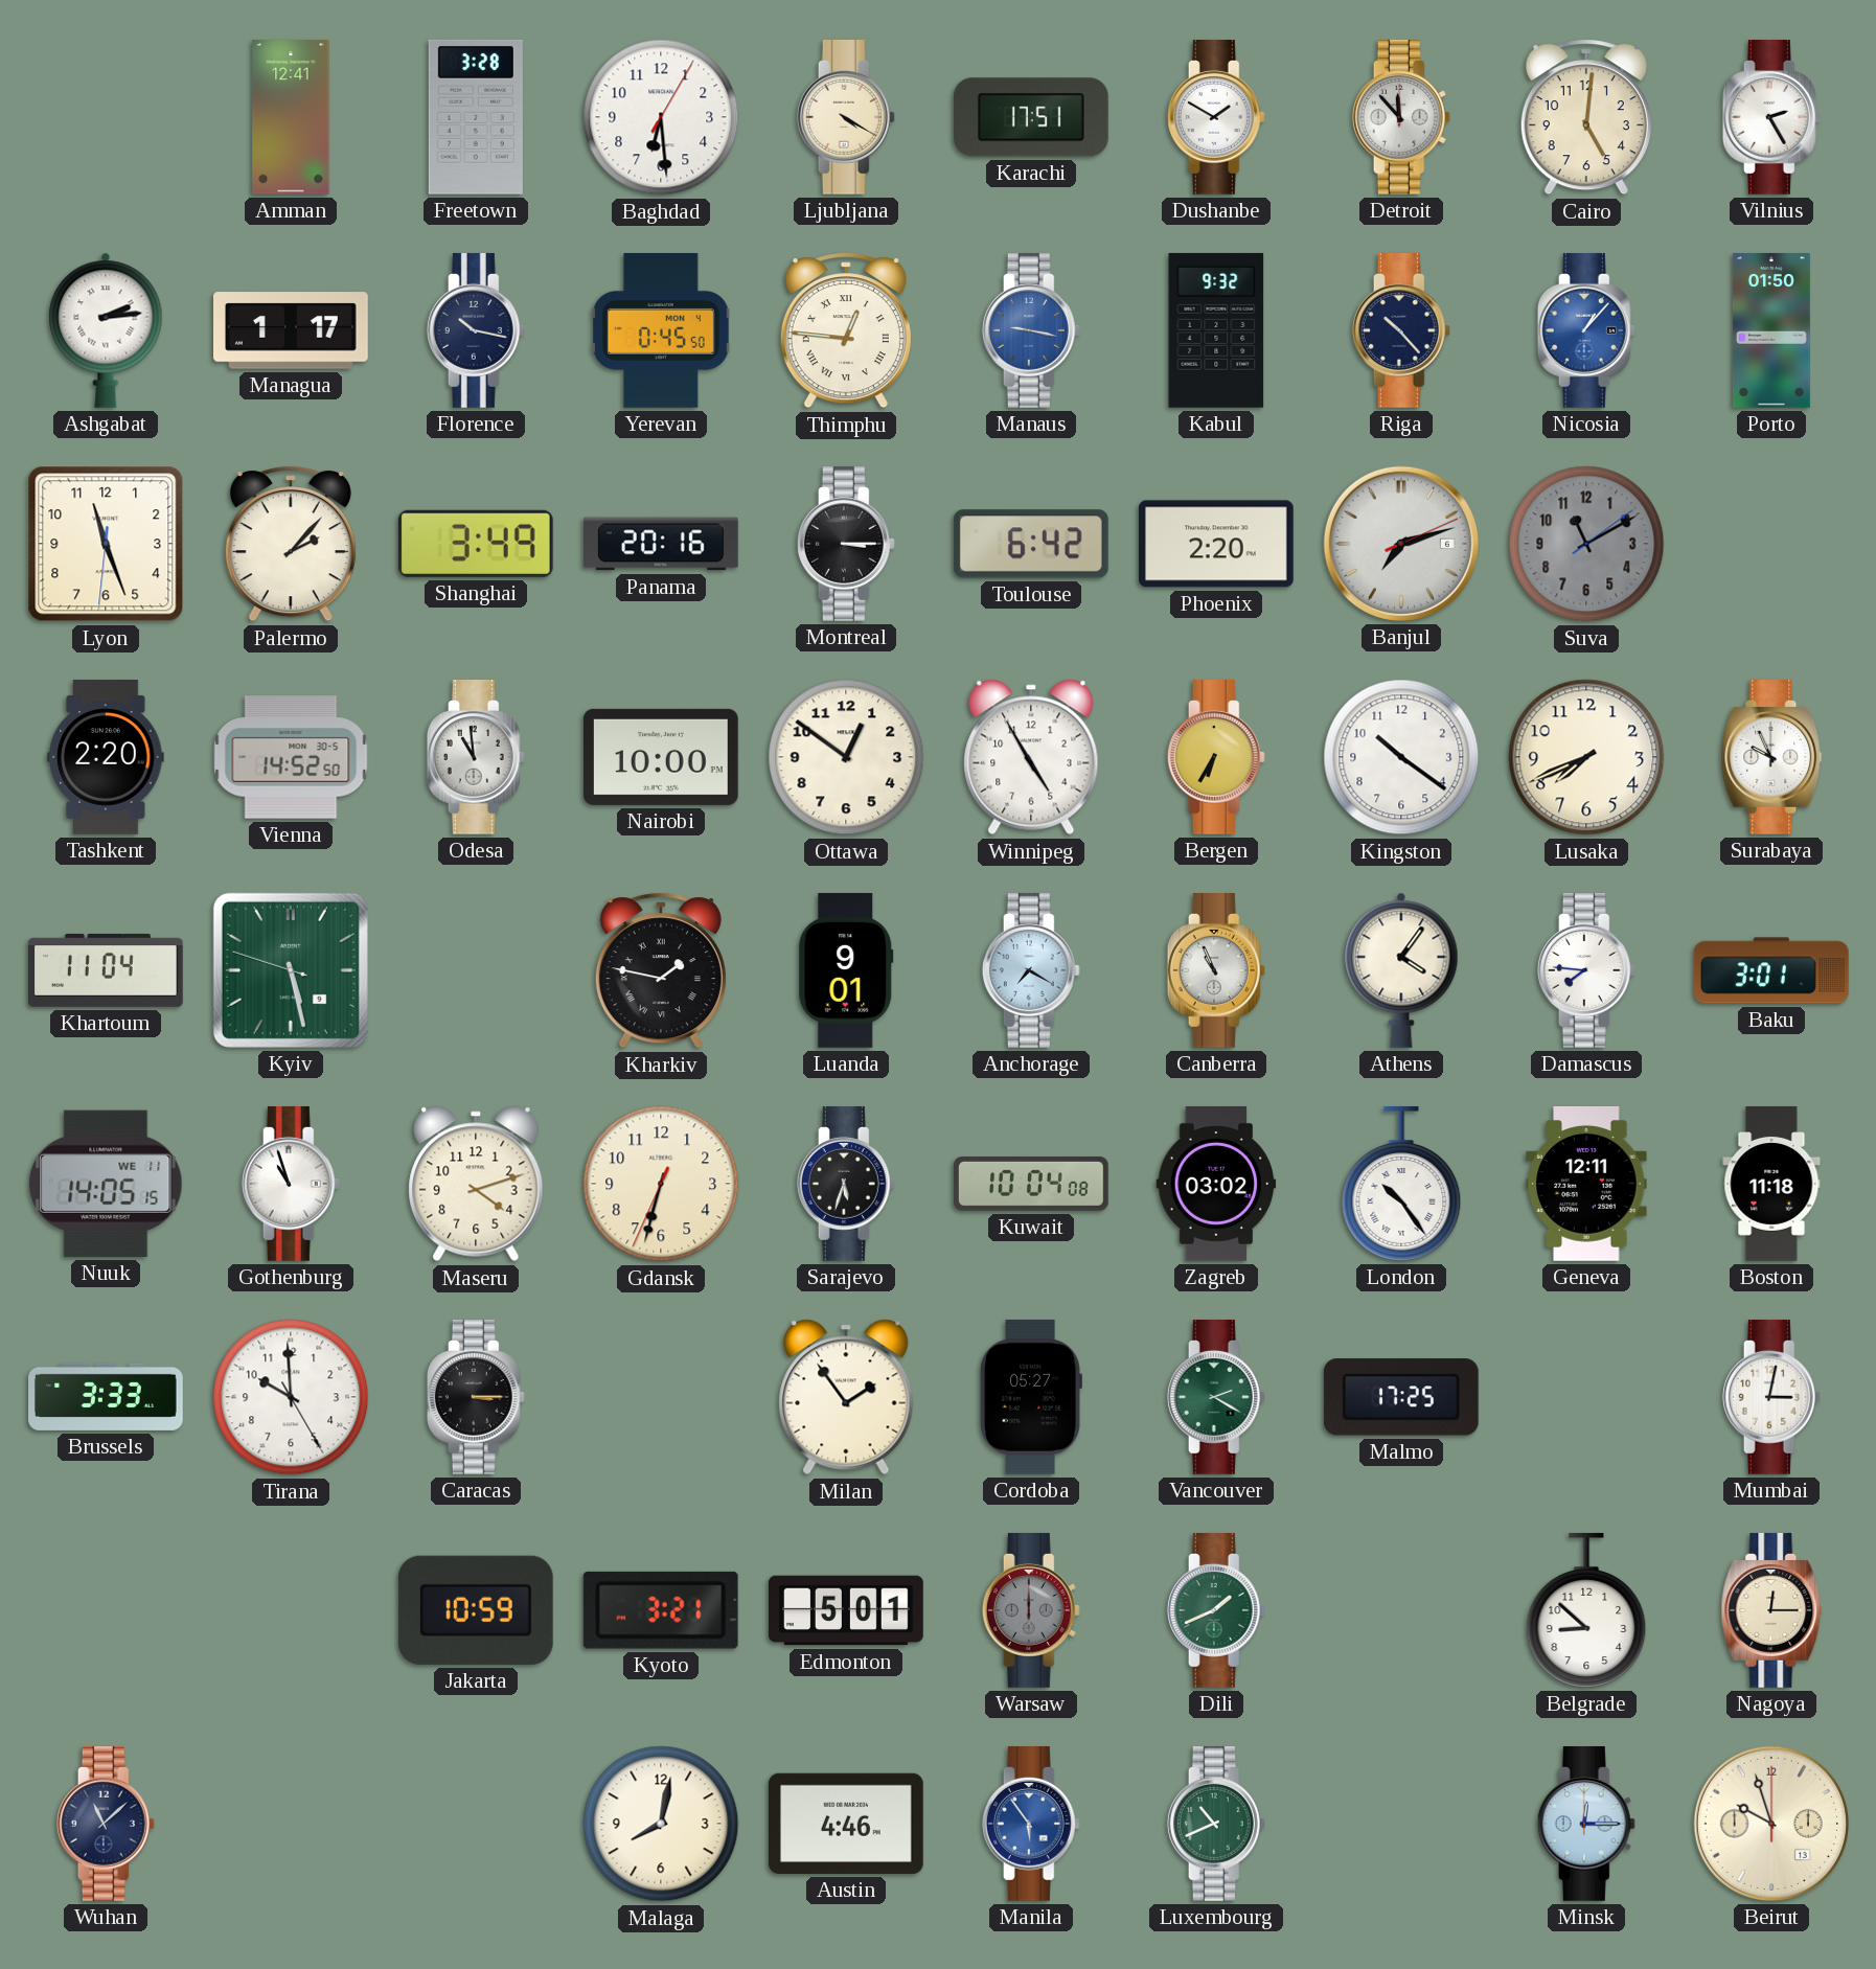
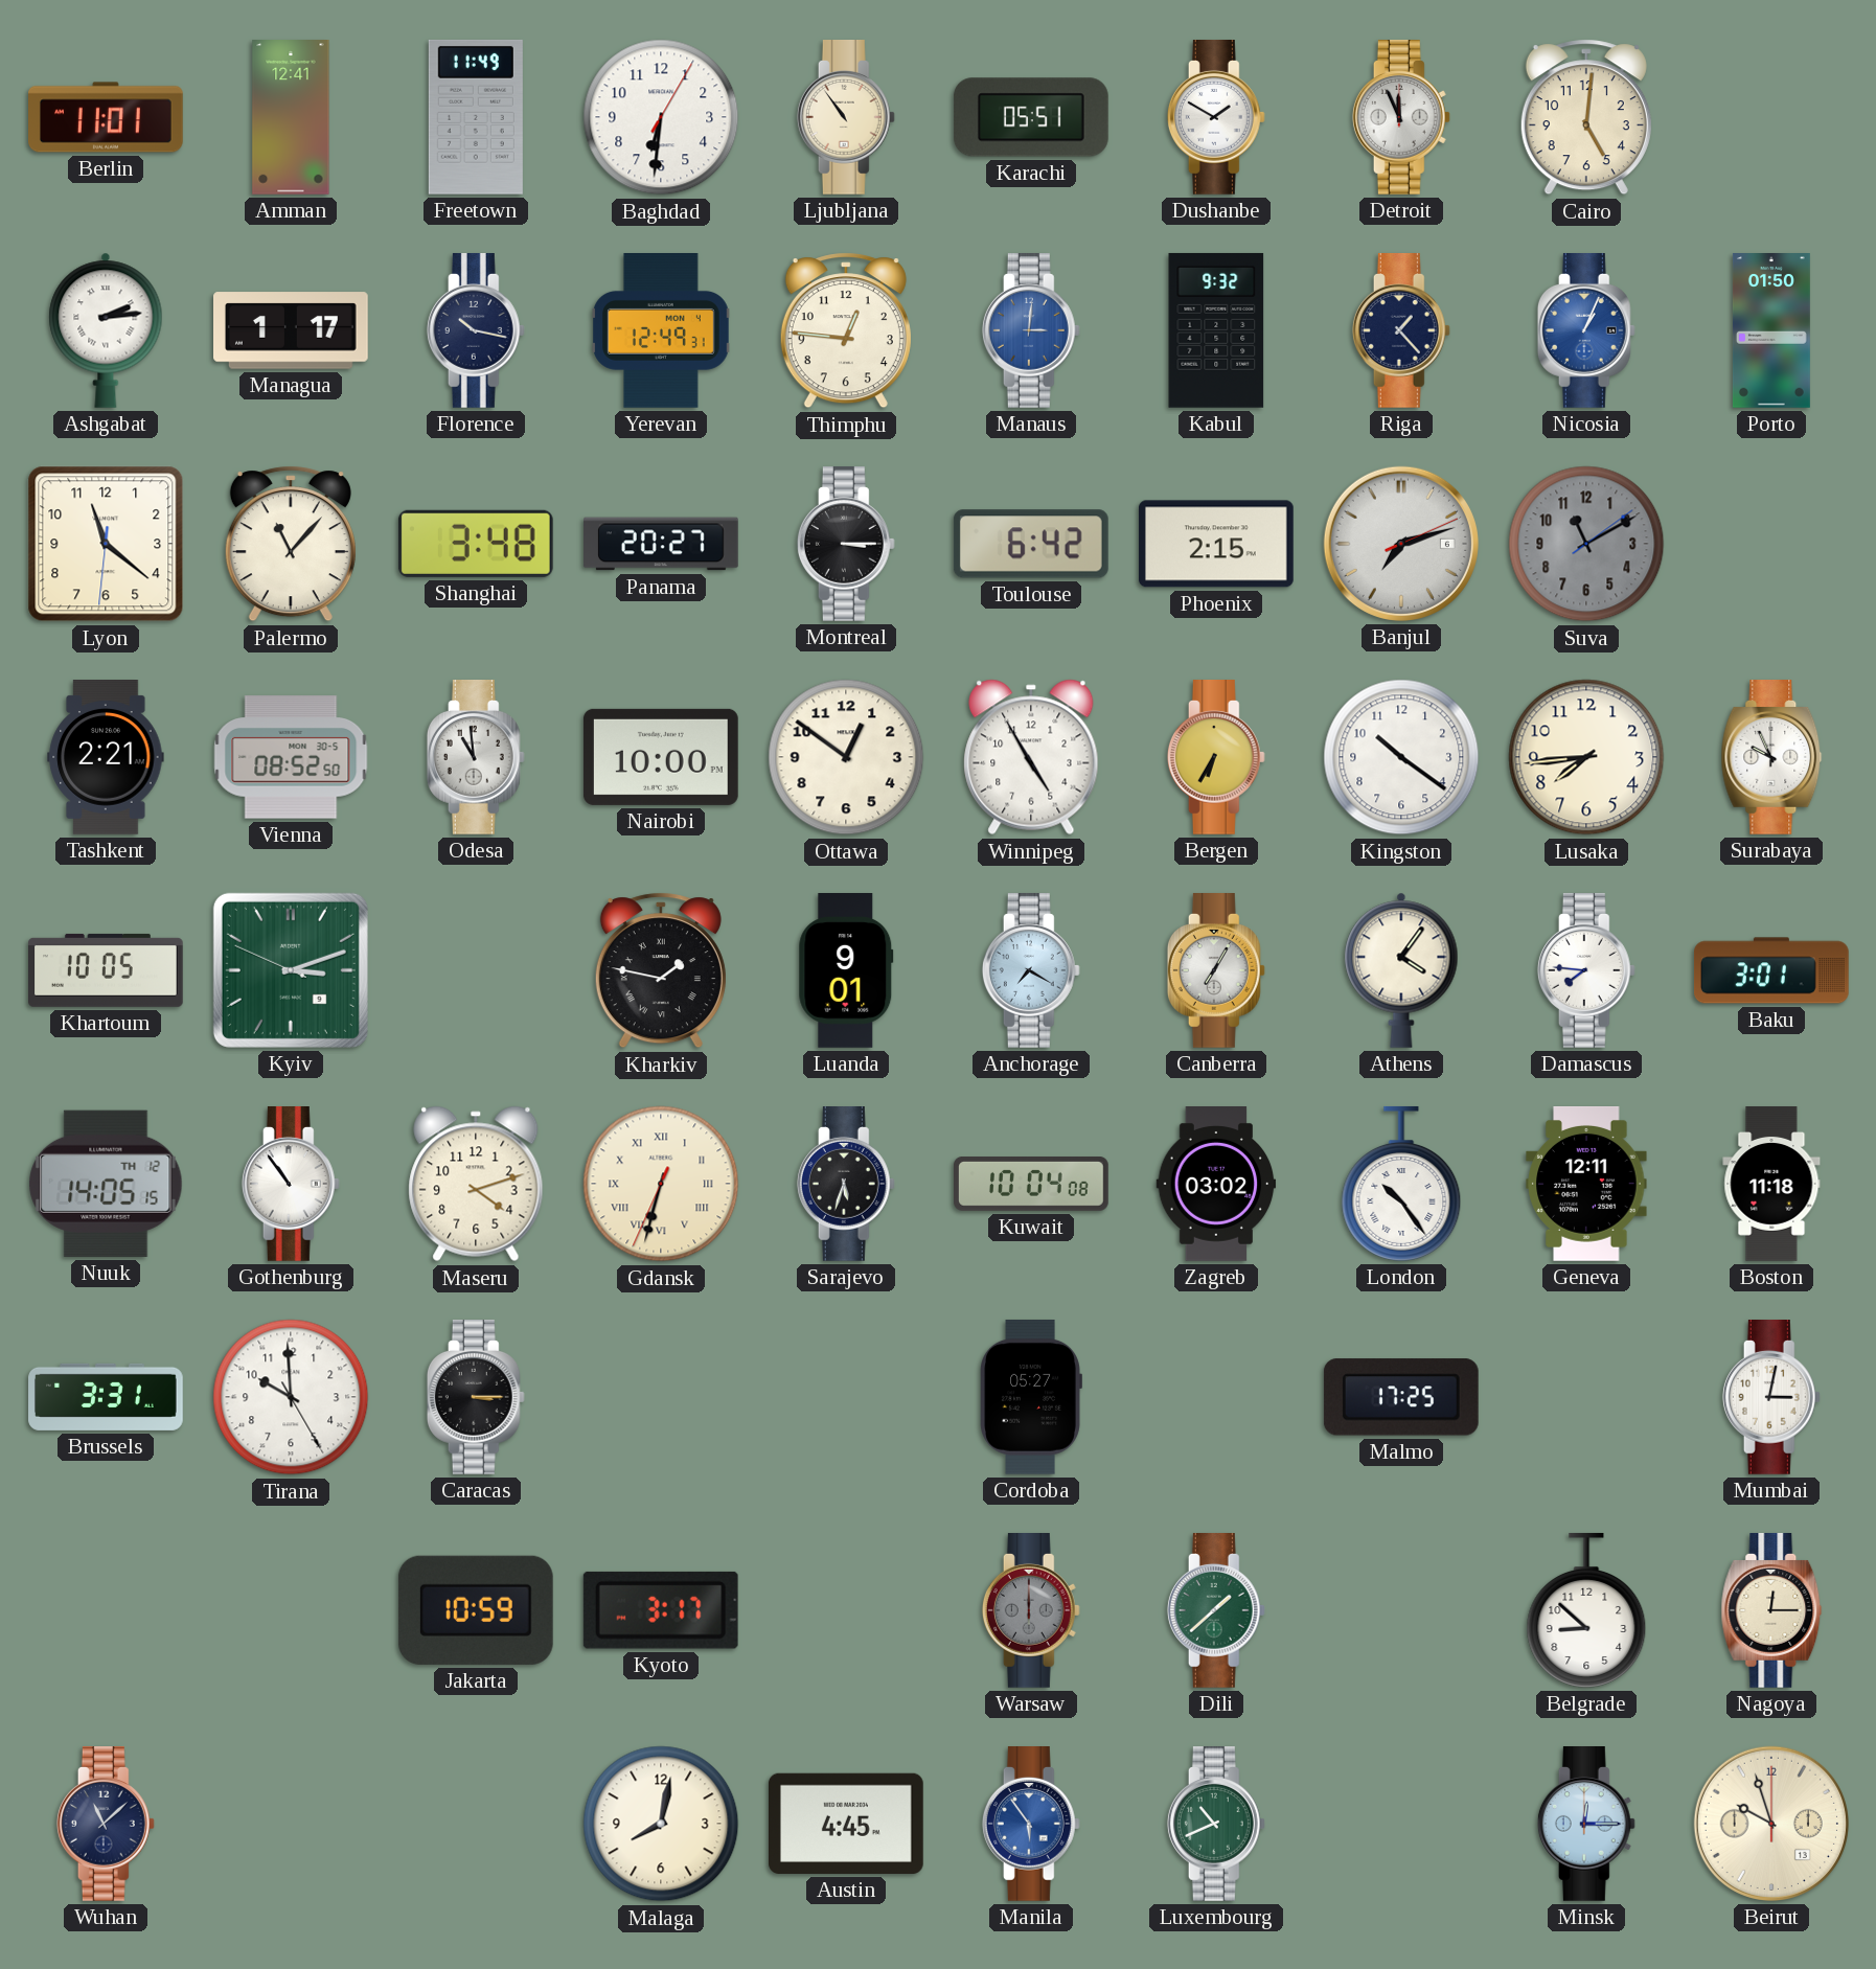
Berlin: none -> 11:01 (107, 117)
Freetown: 3:28 -> 11:49 (476, 117)
Baghdad: 6:29 -> 6:31 (661, 117)
Ljubljana: 4:20 -> 10:54 (846, 118)
Karachi: 17:51 -> 05:51 (1031, 117)
Detroit: 11:53 -> 11:56 (1401, 118)
Vilnius: 2:25 -> none (1771, 118)
Yerevan: 0:45 -> 12:49 (661, 331)
Thimphu numerals: Roman -> Arabic (846, 330)
Manaus: 9:17 -> 3:01 (1031, 331)
Riga: 10:23 -> 1:23 (1401, 331)
Nicosia: 1:07 -> 1:04 (1586, 331)
Lyon: 11:26 -> 11:21 (106, 544)
Palermo: 2:07 -> 11:07 (291, 544)
Shanghai: 3:49 -> 3:48 (476, 544)
Panama: 20:16 -> 20:27 (662, 544)
Phoenix: 2:20 -> 2:15 (1216, 544)
Tashkent: 2:20 -> 2:21 (106, 758)
Vienna: 14:52 -> 08:52 (291, 757)
Lusaka: 7:41 -> 7:44 (1586, 757)
Khartoum: 11:04 -> 10:05 (107, 970)
Kyiv: 5:27 -> 3:11 (291, 970)
Canberra: 10:56 -> 7:05 (1216, 971)
Nuuk date: WE 11 -> TH 12 (106, 1184)
Gothenburg: 10:57 -> 10:54 (291, 1185)
Gdansk numerals: Arabic -> Roman (661, 1184)
Brussels: 3:33 -> 3:31 (106, 1397)
Milan: 1:54 -> none (846, 1397)
Vancouver: 2:20 -> none (1216, 1398)
Kyoto: 3:21 -> 3:17 (661, 1610)
Edmonton: 5:01 -> none (847, 1610)
Dili: 1:41 -> 1:38 (1216, 1611)
Austin: 4:46 -> 4:45 (846, 1824)
